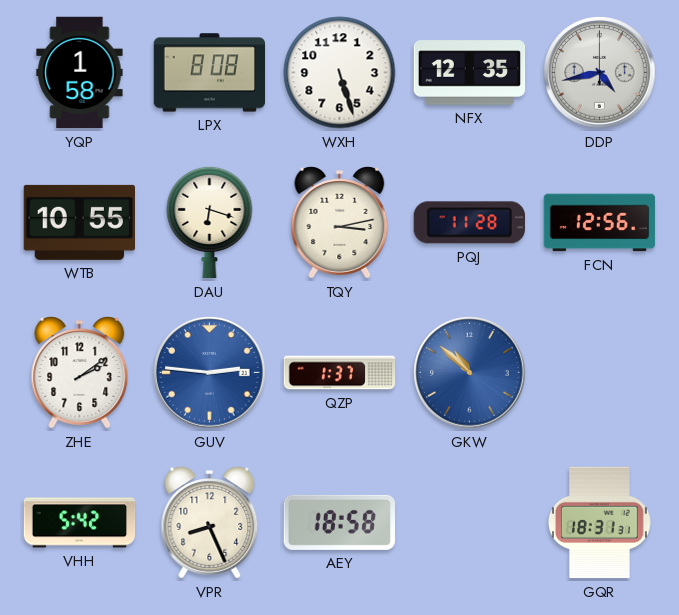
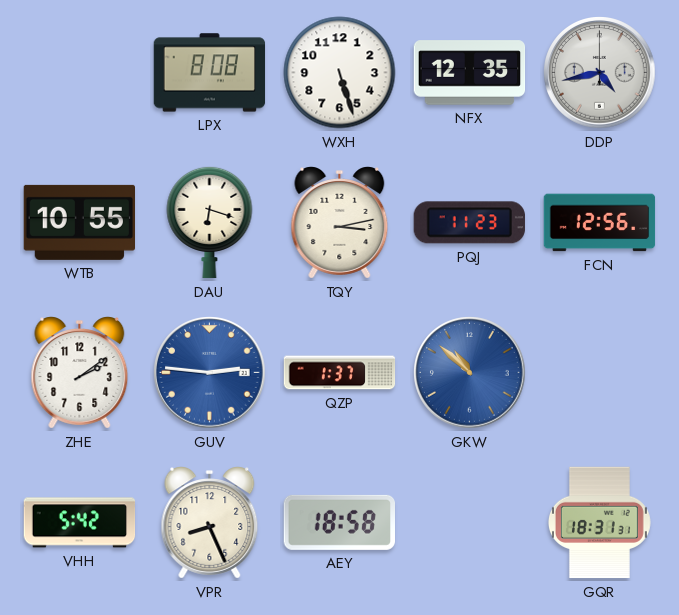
YQP: 1:58 -> none (80, 73)
PQJ: 11:28 -> 11:23 (469, 223)
